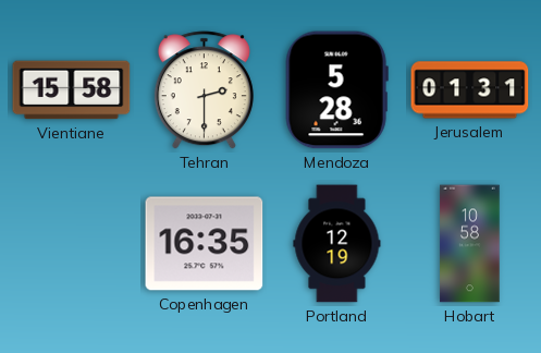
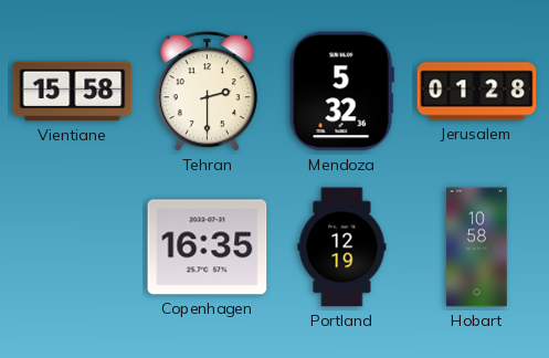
Mendoza: 5:28 -> 5:32 (341, 92)
Jerusalem: 01:31 -> 01:28 (477, 92)
